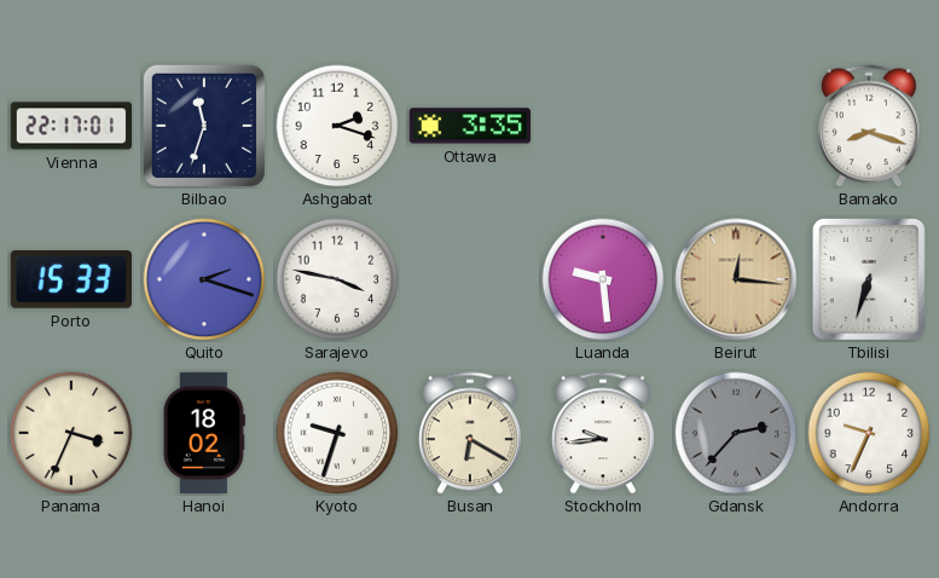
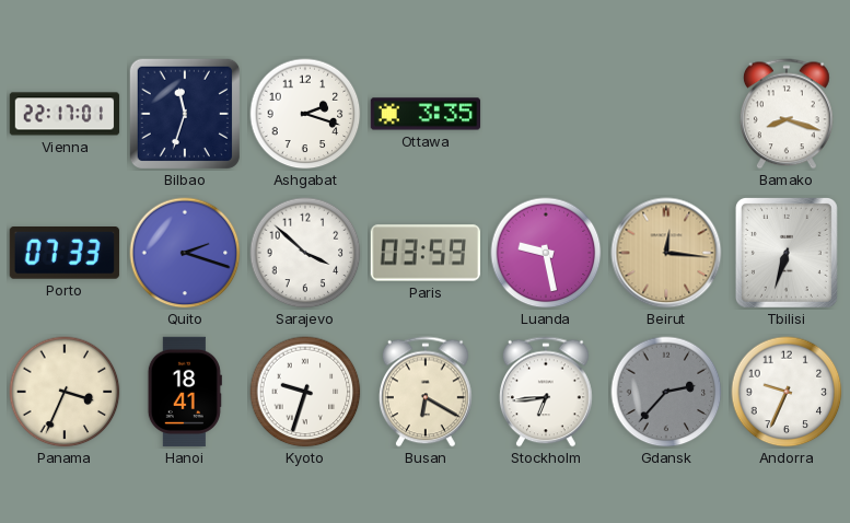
Porto: 15:33 -> 07:33 (65, 254)
Sarajevo: 3:47 -> 3:52 (305, 253)
Paris: none -> 03:59 (424, 253)
Luanda: 9:29 -> 9:28 (546, 253)
Hanoi: 18:02 -> 18:41 (185, 392)
Stockholm: 9:44 -> 6:44 (546, 392)
